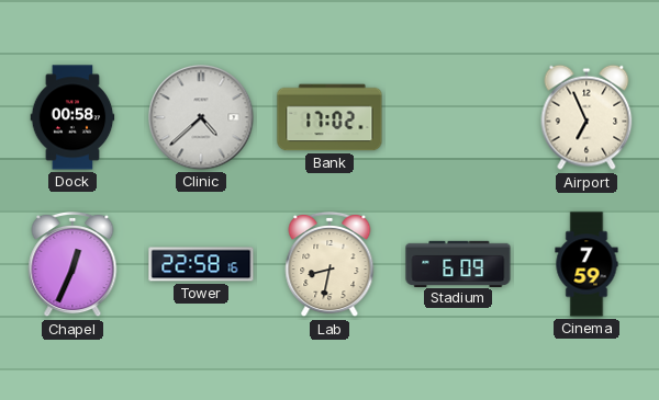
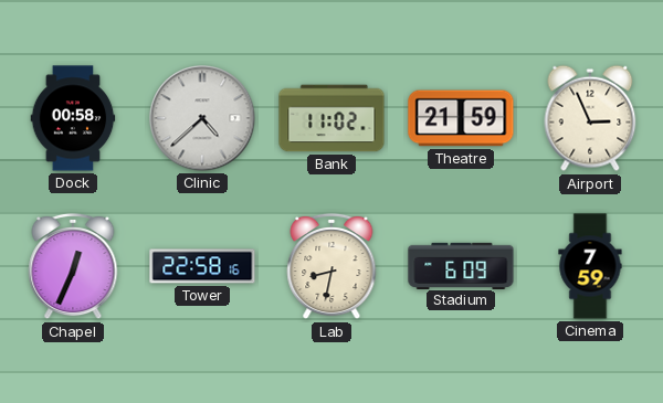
Bank: 17:02 -> 11:02 (331, 118)
Theatre: none -> 21:59 (461, 118)
Airport: 6:56 -> 2:56 (590, 118)
